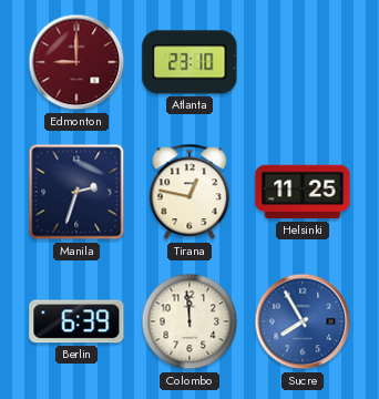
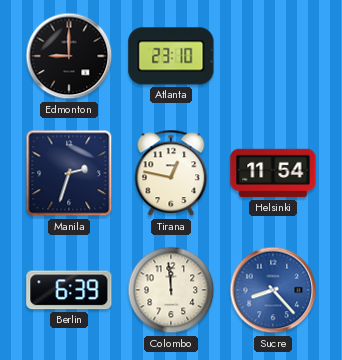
Edmonton dial: burgundy -> black (69, 56)
Helsinki: 11:25 -> 11:54 (273, 173)
Sucre: 7:55 -> 8:23 (273, 290)
